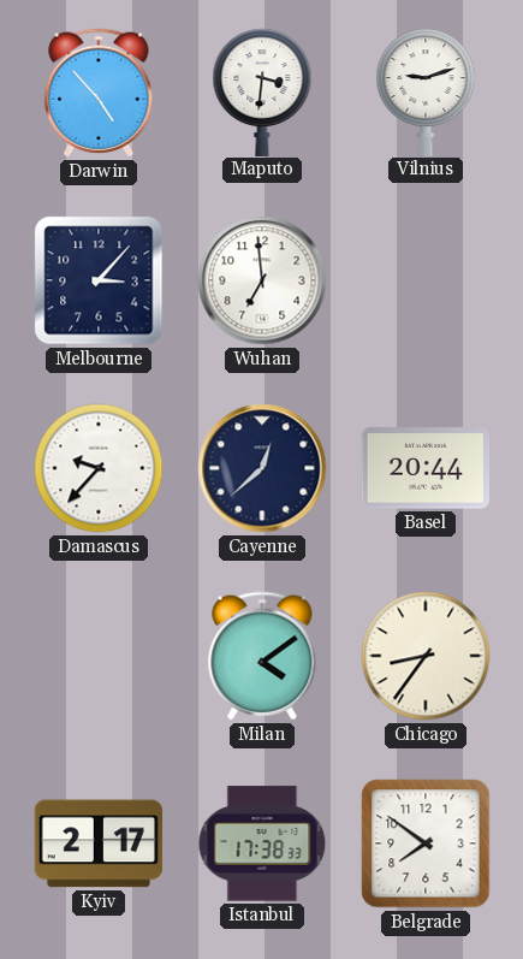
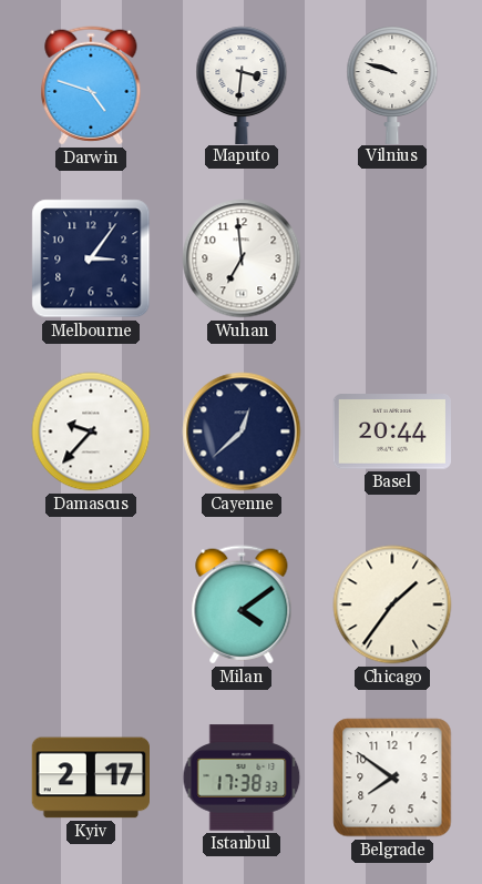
Darwin: 4:53 -> 4:48 (91, 85)
Vilnius: 9:12 -> 9:48 (392, 84)
Melbourne: 3:07 -> 3:06 (91, 258)
Chicago: 8:36 -> 1:36 (392, 604)
